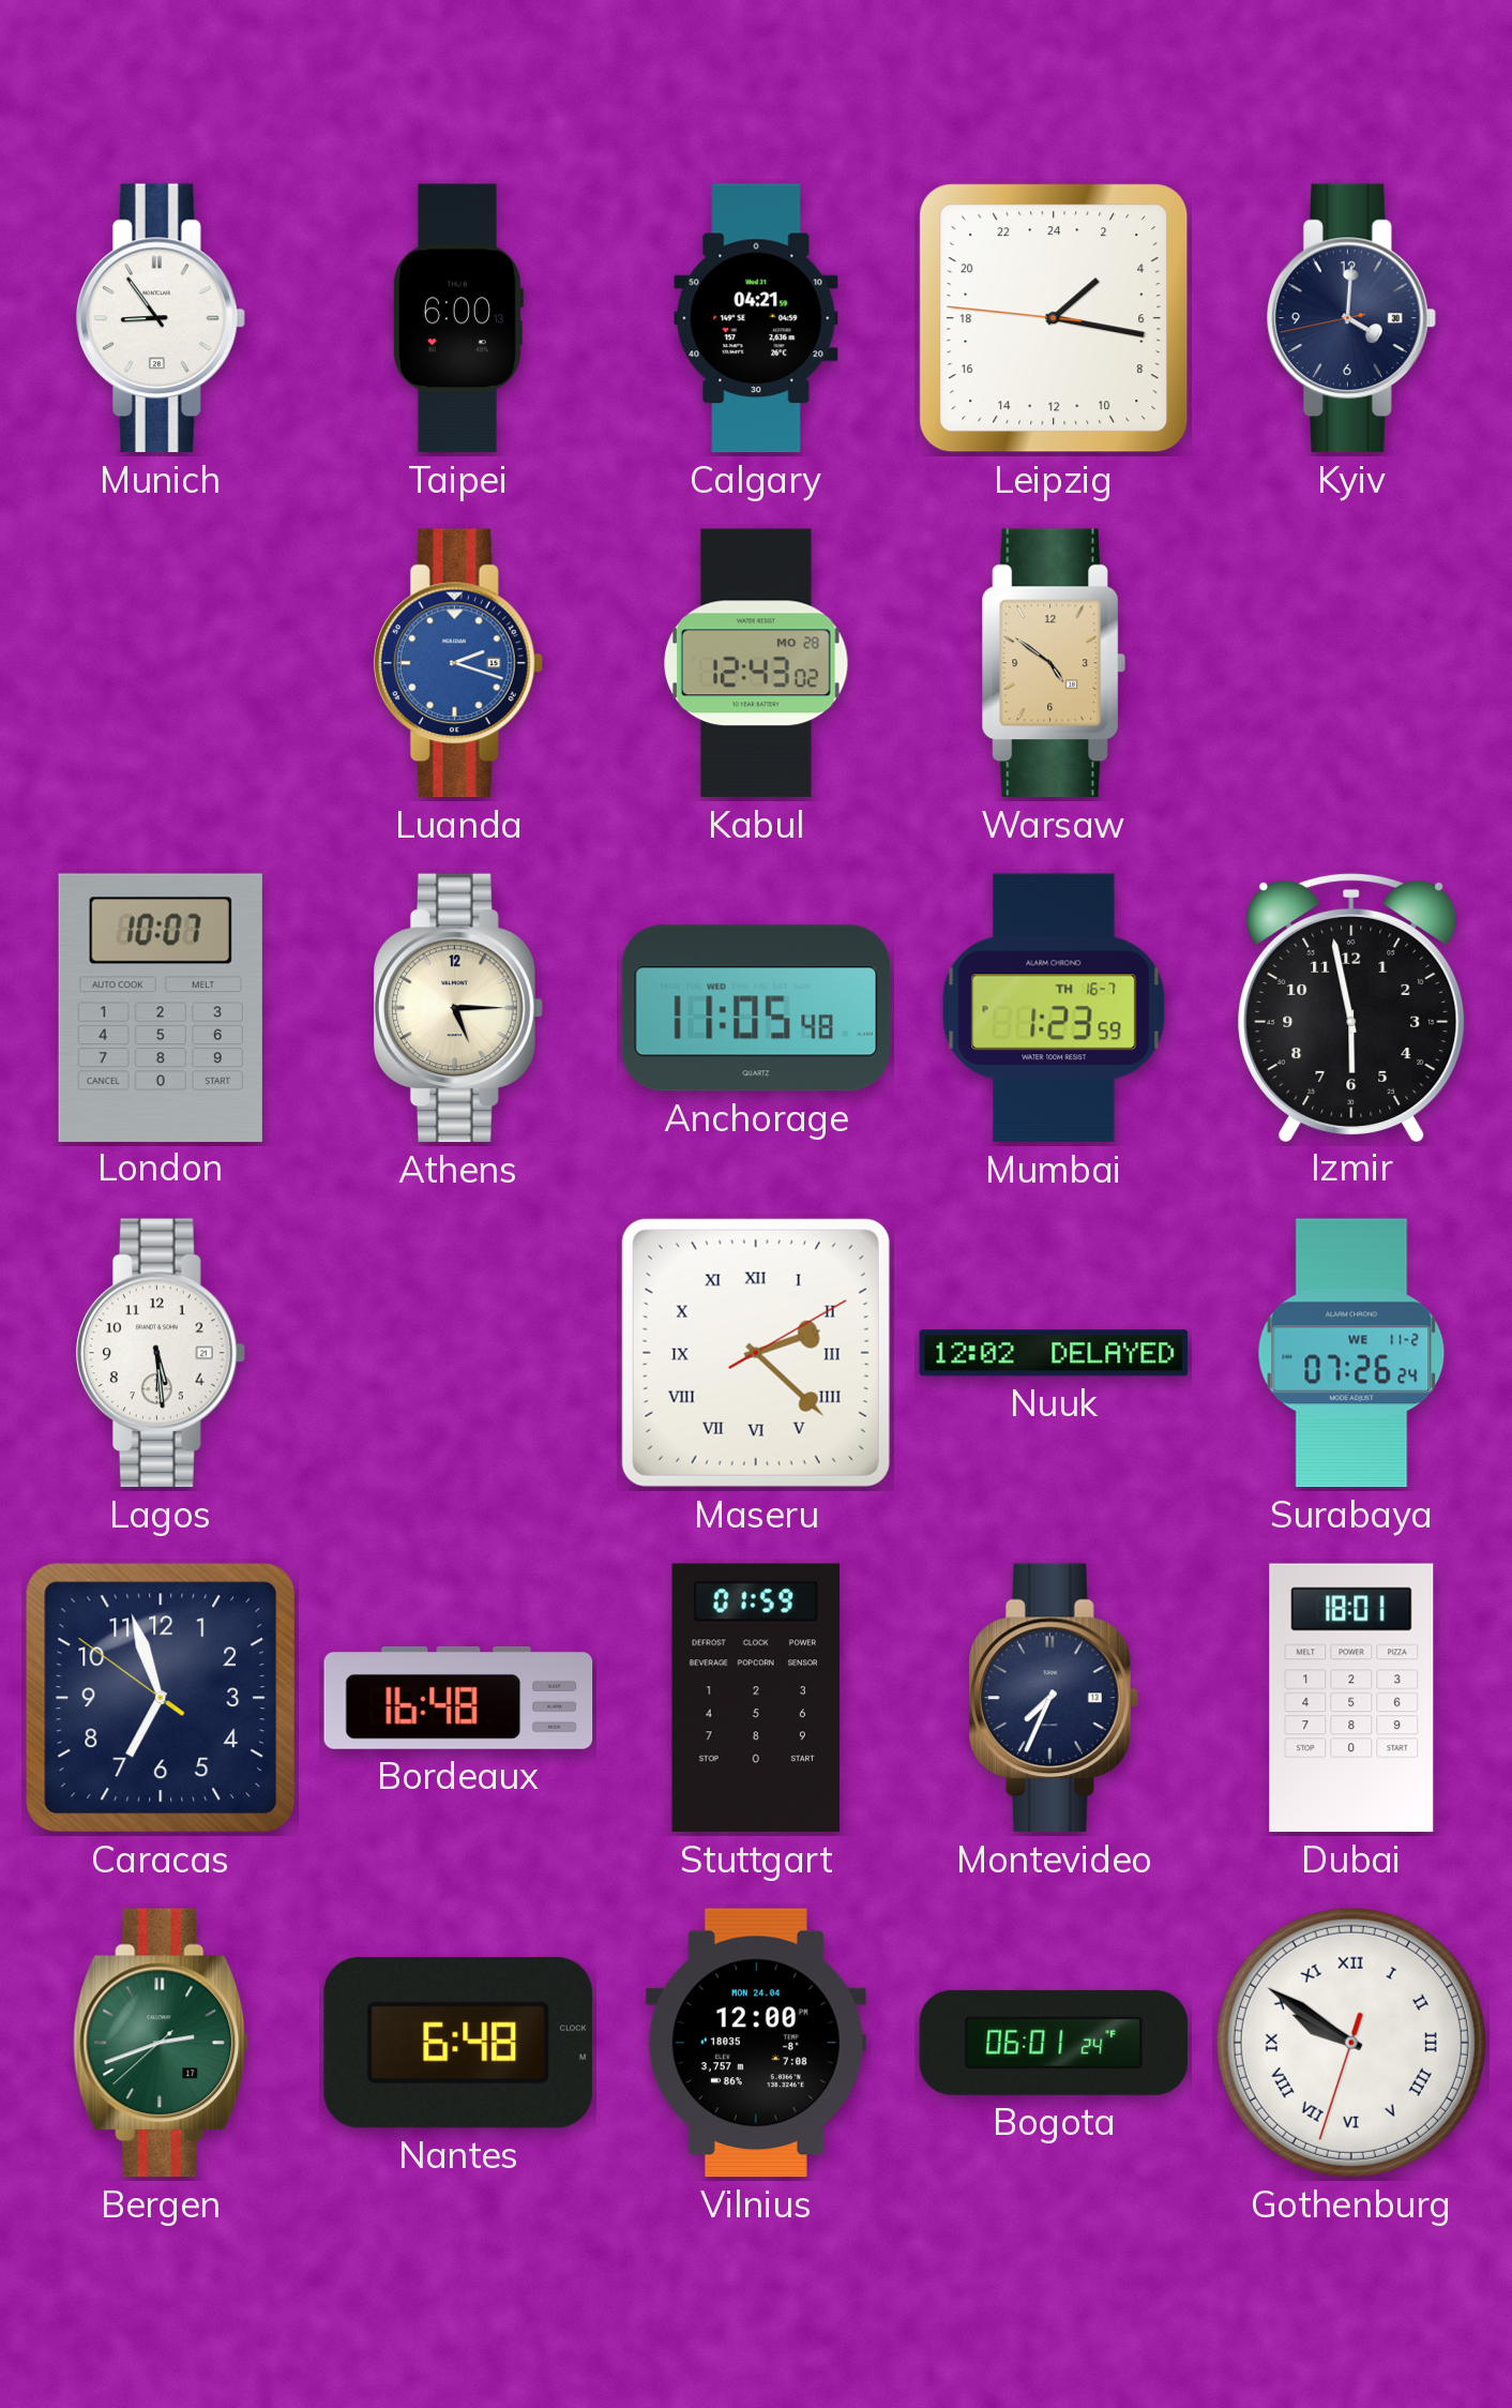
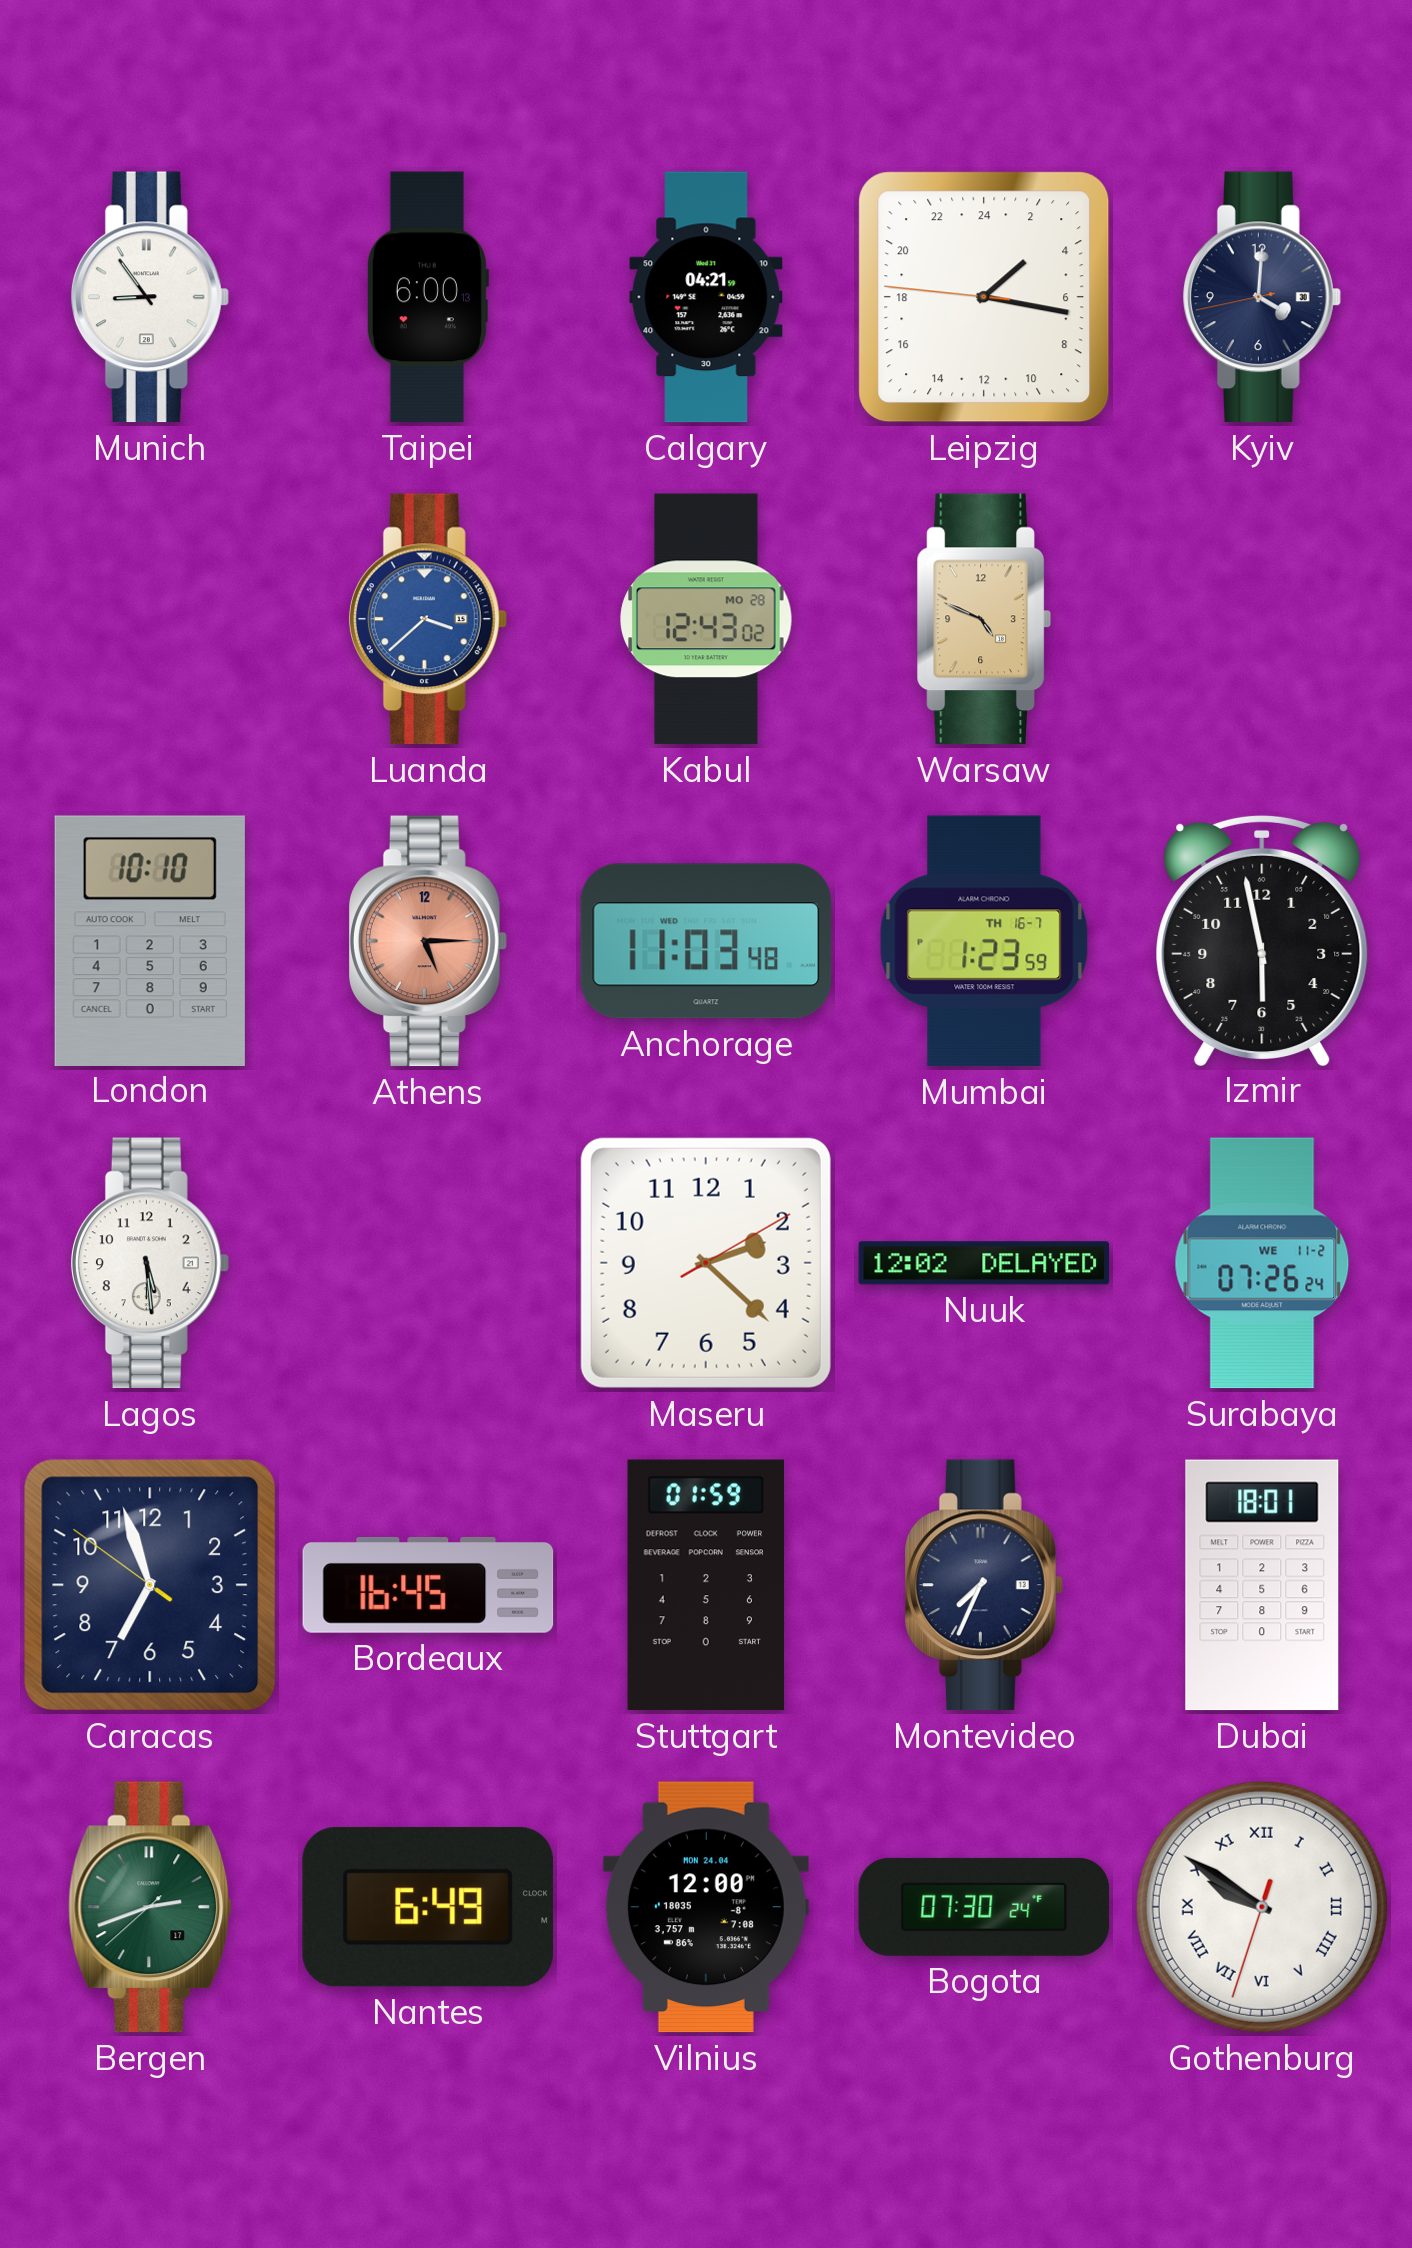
Luanda: 2:18 -> 3:38 (428, 619)
Warsaw: 4:51 -> 4:49 (984, 619)
London: 10:07 -> 10:10 (150, 940)
Athens dial: cream -> salmon (428, 941)
Anchorage: 11:05 -> 11:03 (706, 941)
Maseru numerals: Roman -> Arabic (706, 1263)
Bordeaux: 16:48 -> 16:45 (428, 1585)
Nantes: 6:48 -> 6:49 (428, 1907)
Bogota: 06:01 -> 07:30 (984, 1907)
